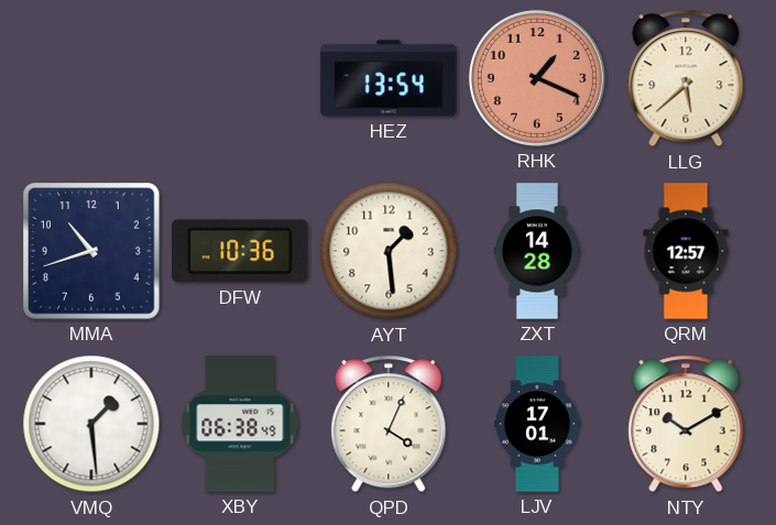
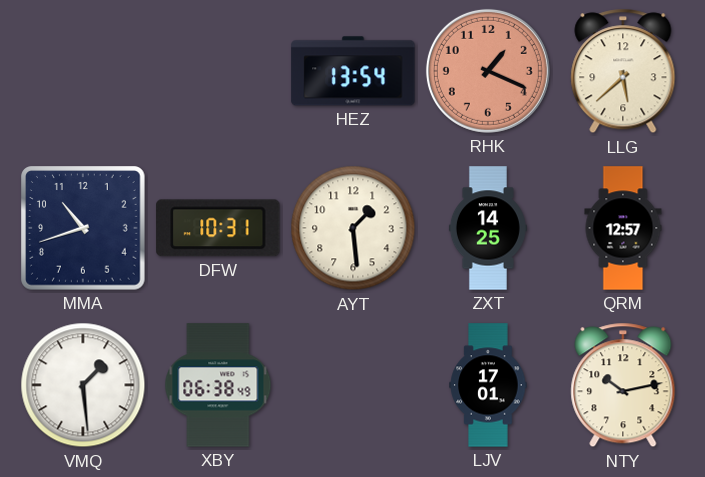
DFW: 10:36 -> 10:31 (218, 228)
ZXT: 14:28 -> 14:25 (488, 228)
QPD: 4:04 -> none (389, 424)
NTY: 10:10 -> 10:13 (623, 385)
